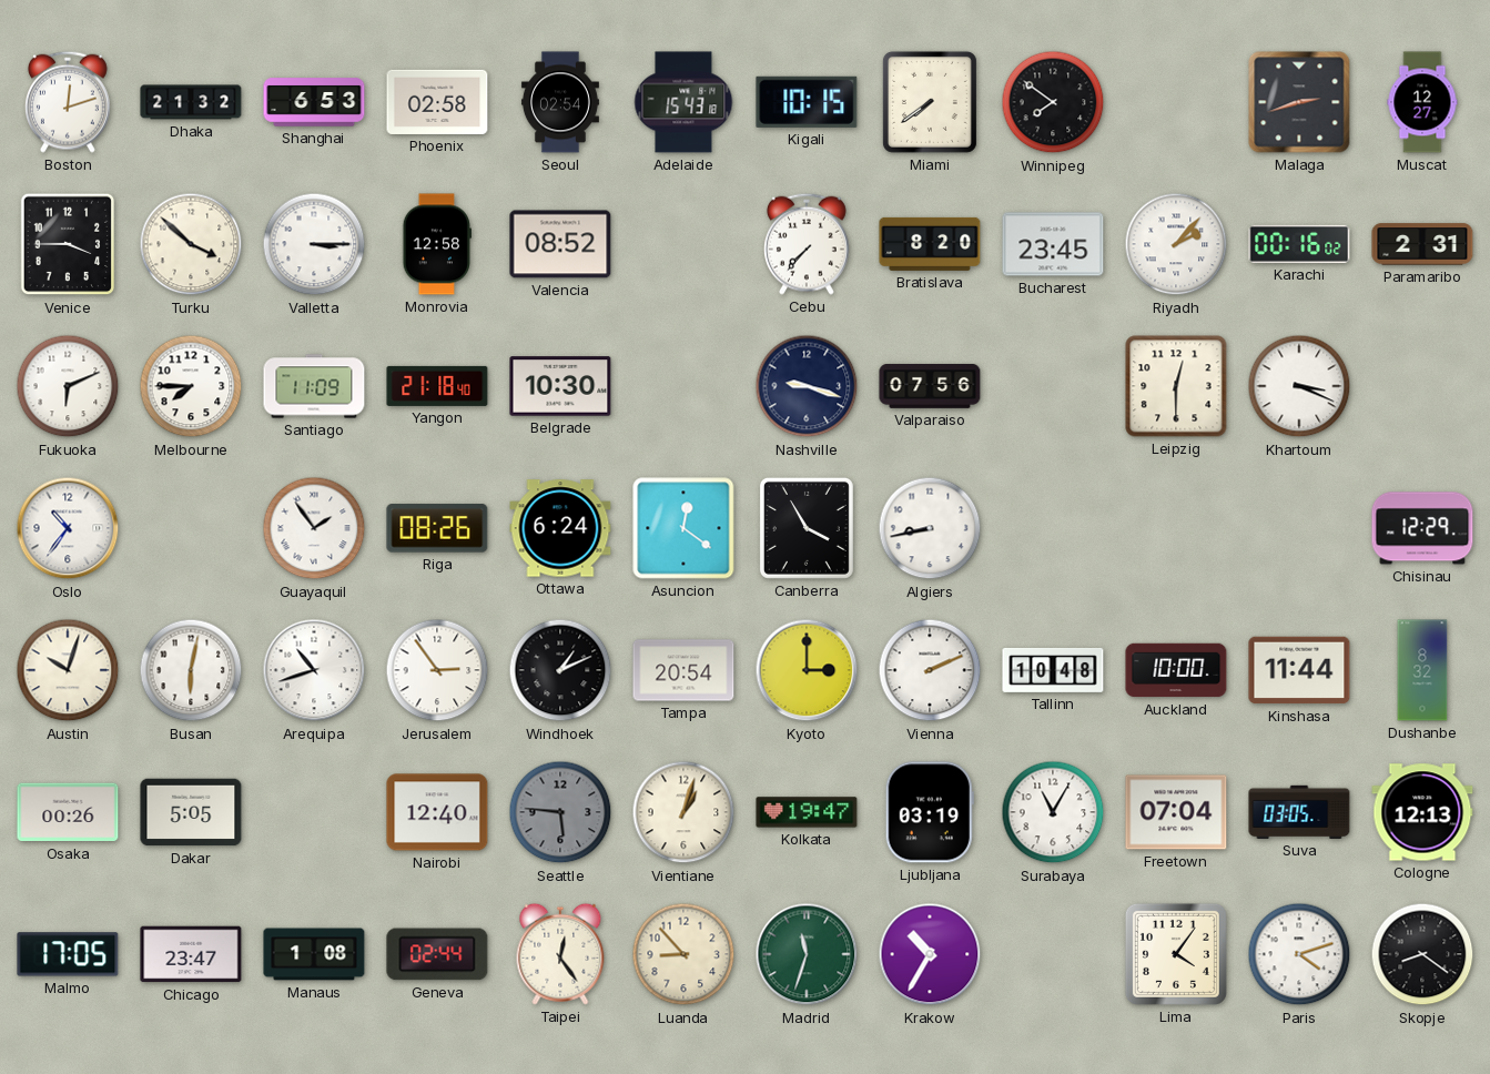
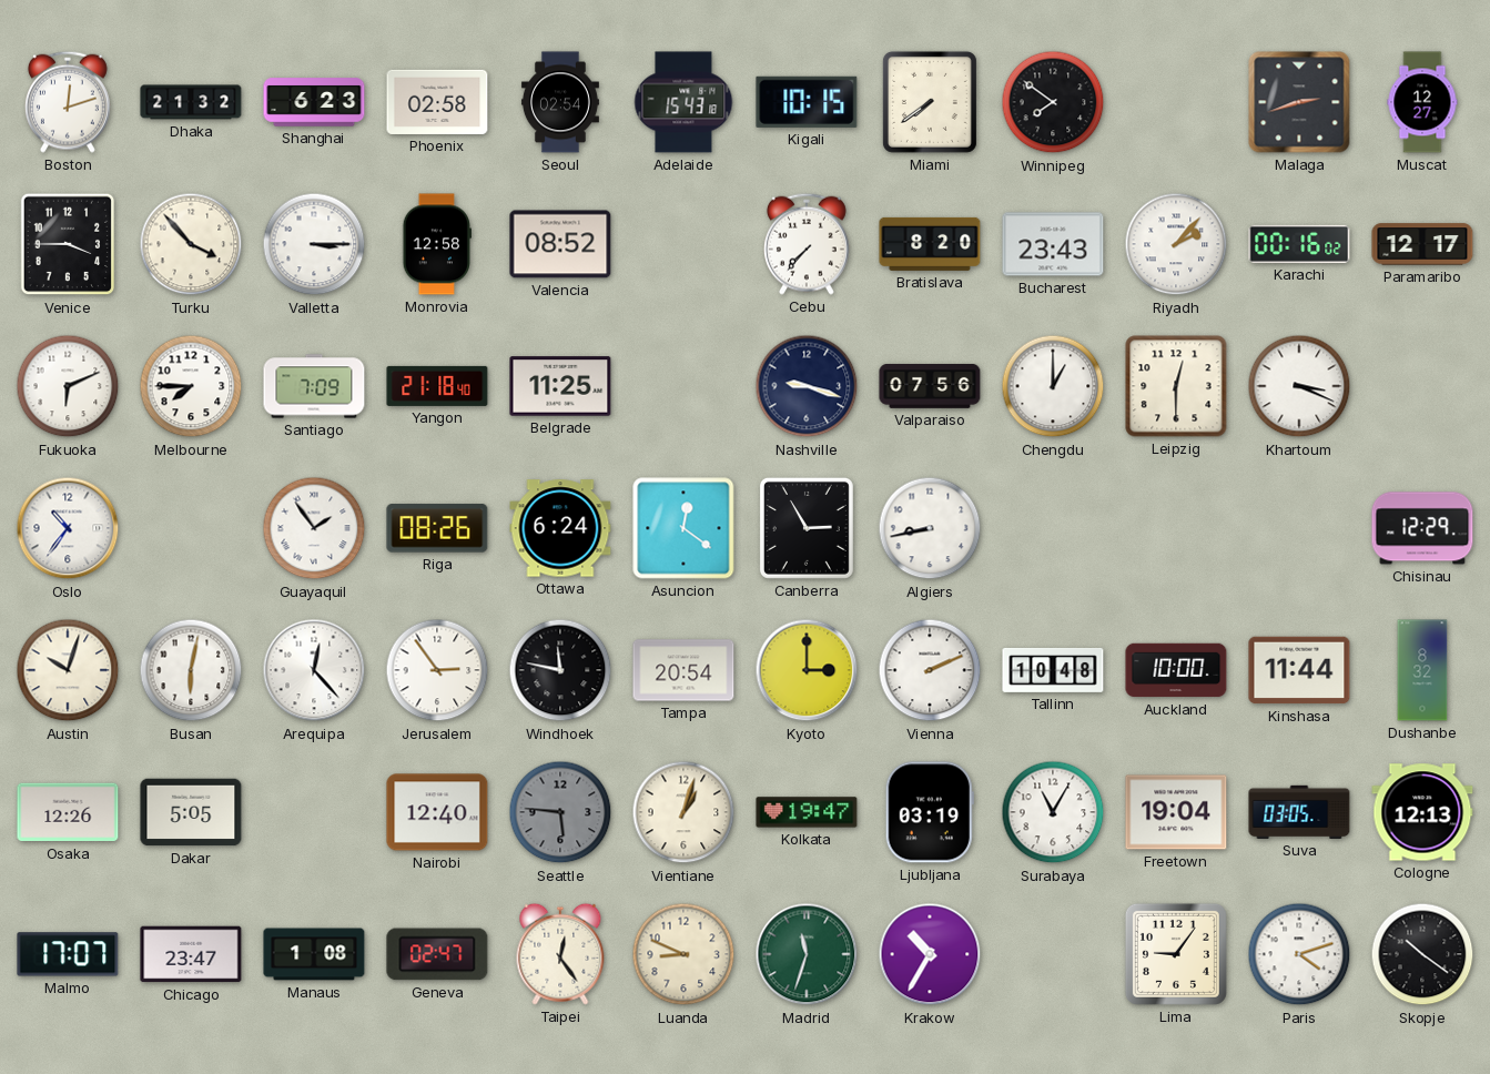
Shanghai: 6:53 -> 6:23 (314, 102)
Turku: 3:52 -> 3:53 (191, 244)
Bucharest: 23:45 -> 23:43 (1053, 244)
Paramaribo: 2:31 -> 12:17 (1422, 244)
Santiago: 11:09 -> 7:09 (314, 386)
Belgrade: 10:30 -> 11:25 (560, 386)
Chengdu: none -> 1:00 (1053, 386)
Canberra: 3:55 -> 2:55 (807, 528)
Arequipa: 10:42 -> 12:23 (314, 670)
Windhoek: 1:11 -> 11:47 (560, 670)
Osaka: 00:26 -> 12:26 (68, 812)
Freetown: 07:04 -> 19:04 (1176, 812)
Malmo: 17:05 -> 17:07 (68, 954)
Geneva: 02:44 -> 02:47 (437, 954)
Luanda: 8:53 -> 8:49 (683, 954)
Lima: 4:06 -> 9:06 (1176, 954)
Skopje: 8:21 -> 10:21 (1422, 954)
